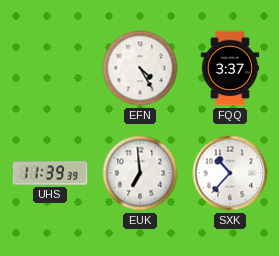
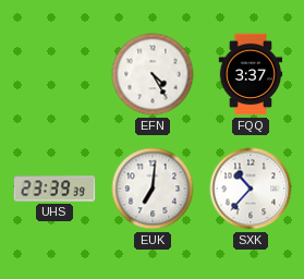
UHS: 11:39 -> 23:39 (54, 189)
EUK: 6:59 -> 7:01 (153, 189)
